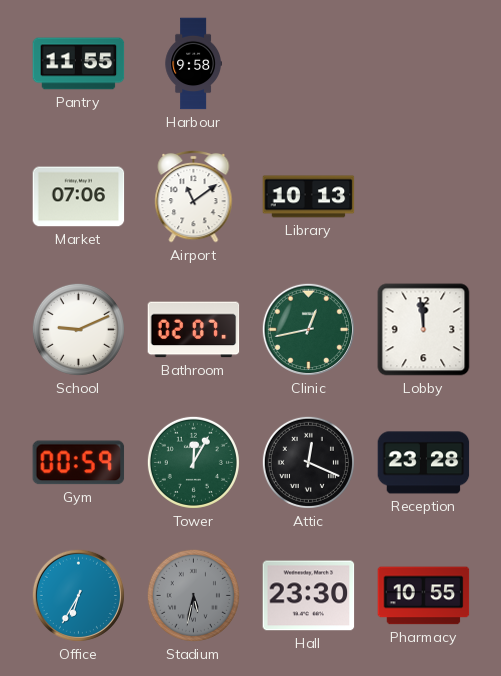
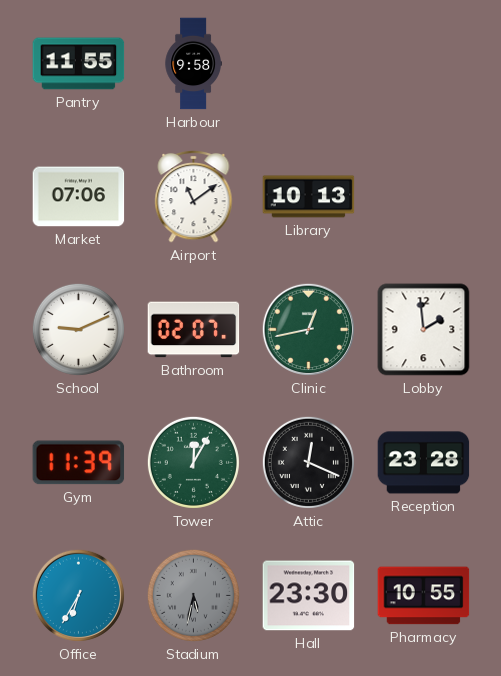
Lobby: 11:59 -> 1:59 (424, 330)
Gym: 00:59 -> 11:39 (79, 463)
